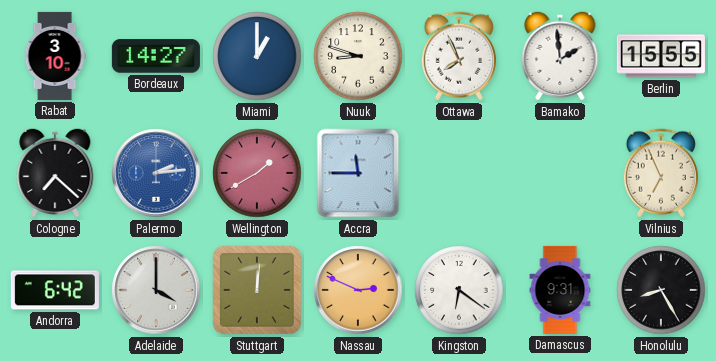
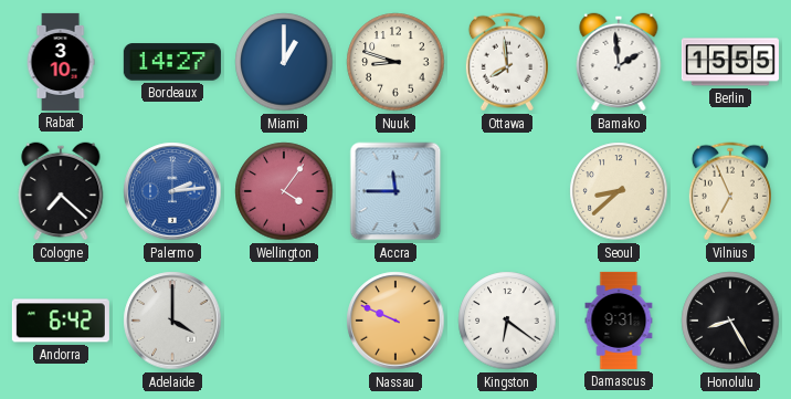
Ottawa: 7:56 -> 7:59 (507, 62)
Wellington: 1:40 -> 4:06 (284, 191)
Seoul: none -> 8:38 (619, 191)
Stuttgart: 12:01 -> none (257, 290)
Nassau: 2:49 -> 9:49 (395, 321)
